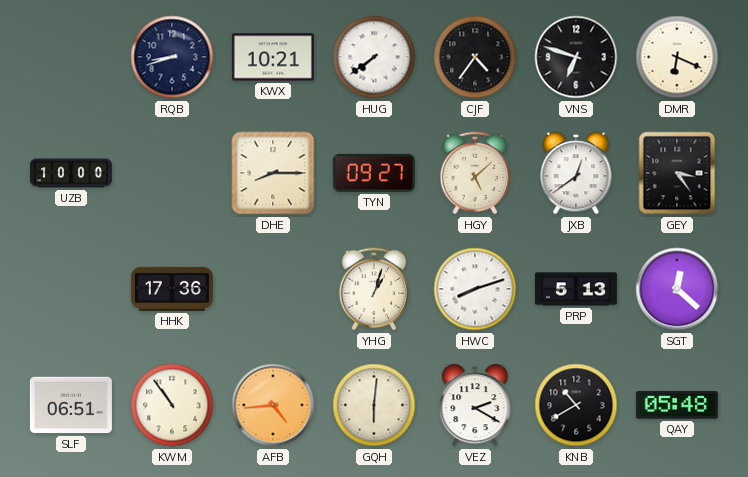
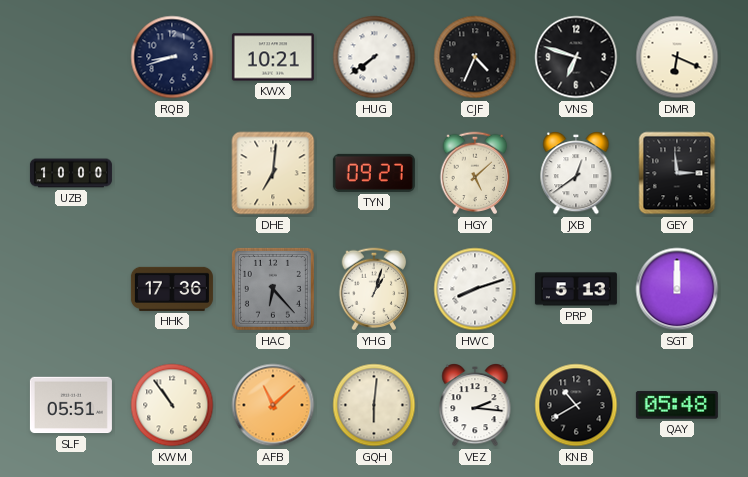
CJF: 4:36 -> 4:34 (475, 57)
DHE: 8:15 -> 7:01 (273, 173)
GEY: 3:24 -> 2:59 (677, 173)
HAC: none -> 6:23 (273, 289)
SGT: 12:22 -> 12:00 (677, 289)
SLF: 06:51 -> 05:51 (71, 405)
AFB: 4:44 -> 11:08 (273, 405)
VEZ: 2:20 -> 2:16 (475, 406)
